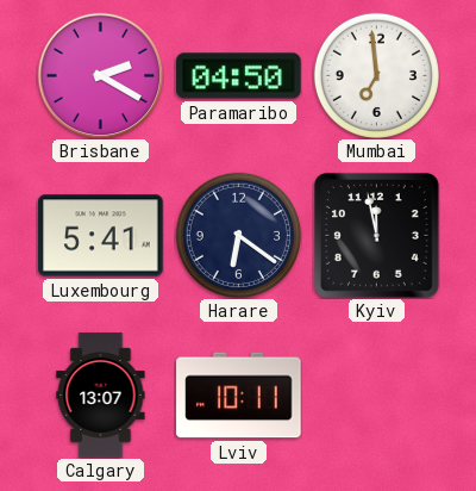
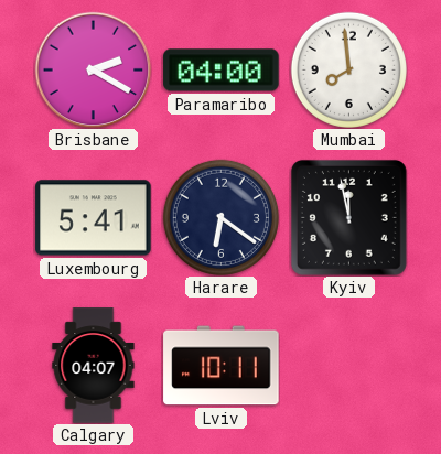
Paramaribo: 04:50 -> 04:00 (222, 71)
Mumbai: 6:59 -> 7:59 (348, 69)
Calgary: 13:07 -> 04:07 (94, 366)
